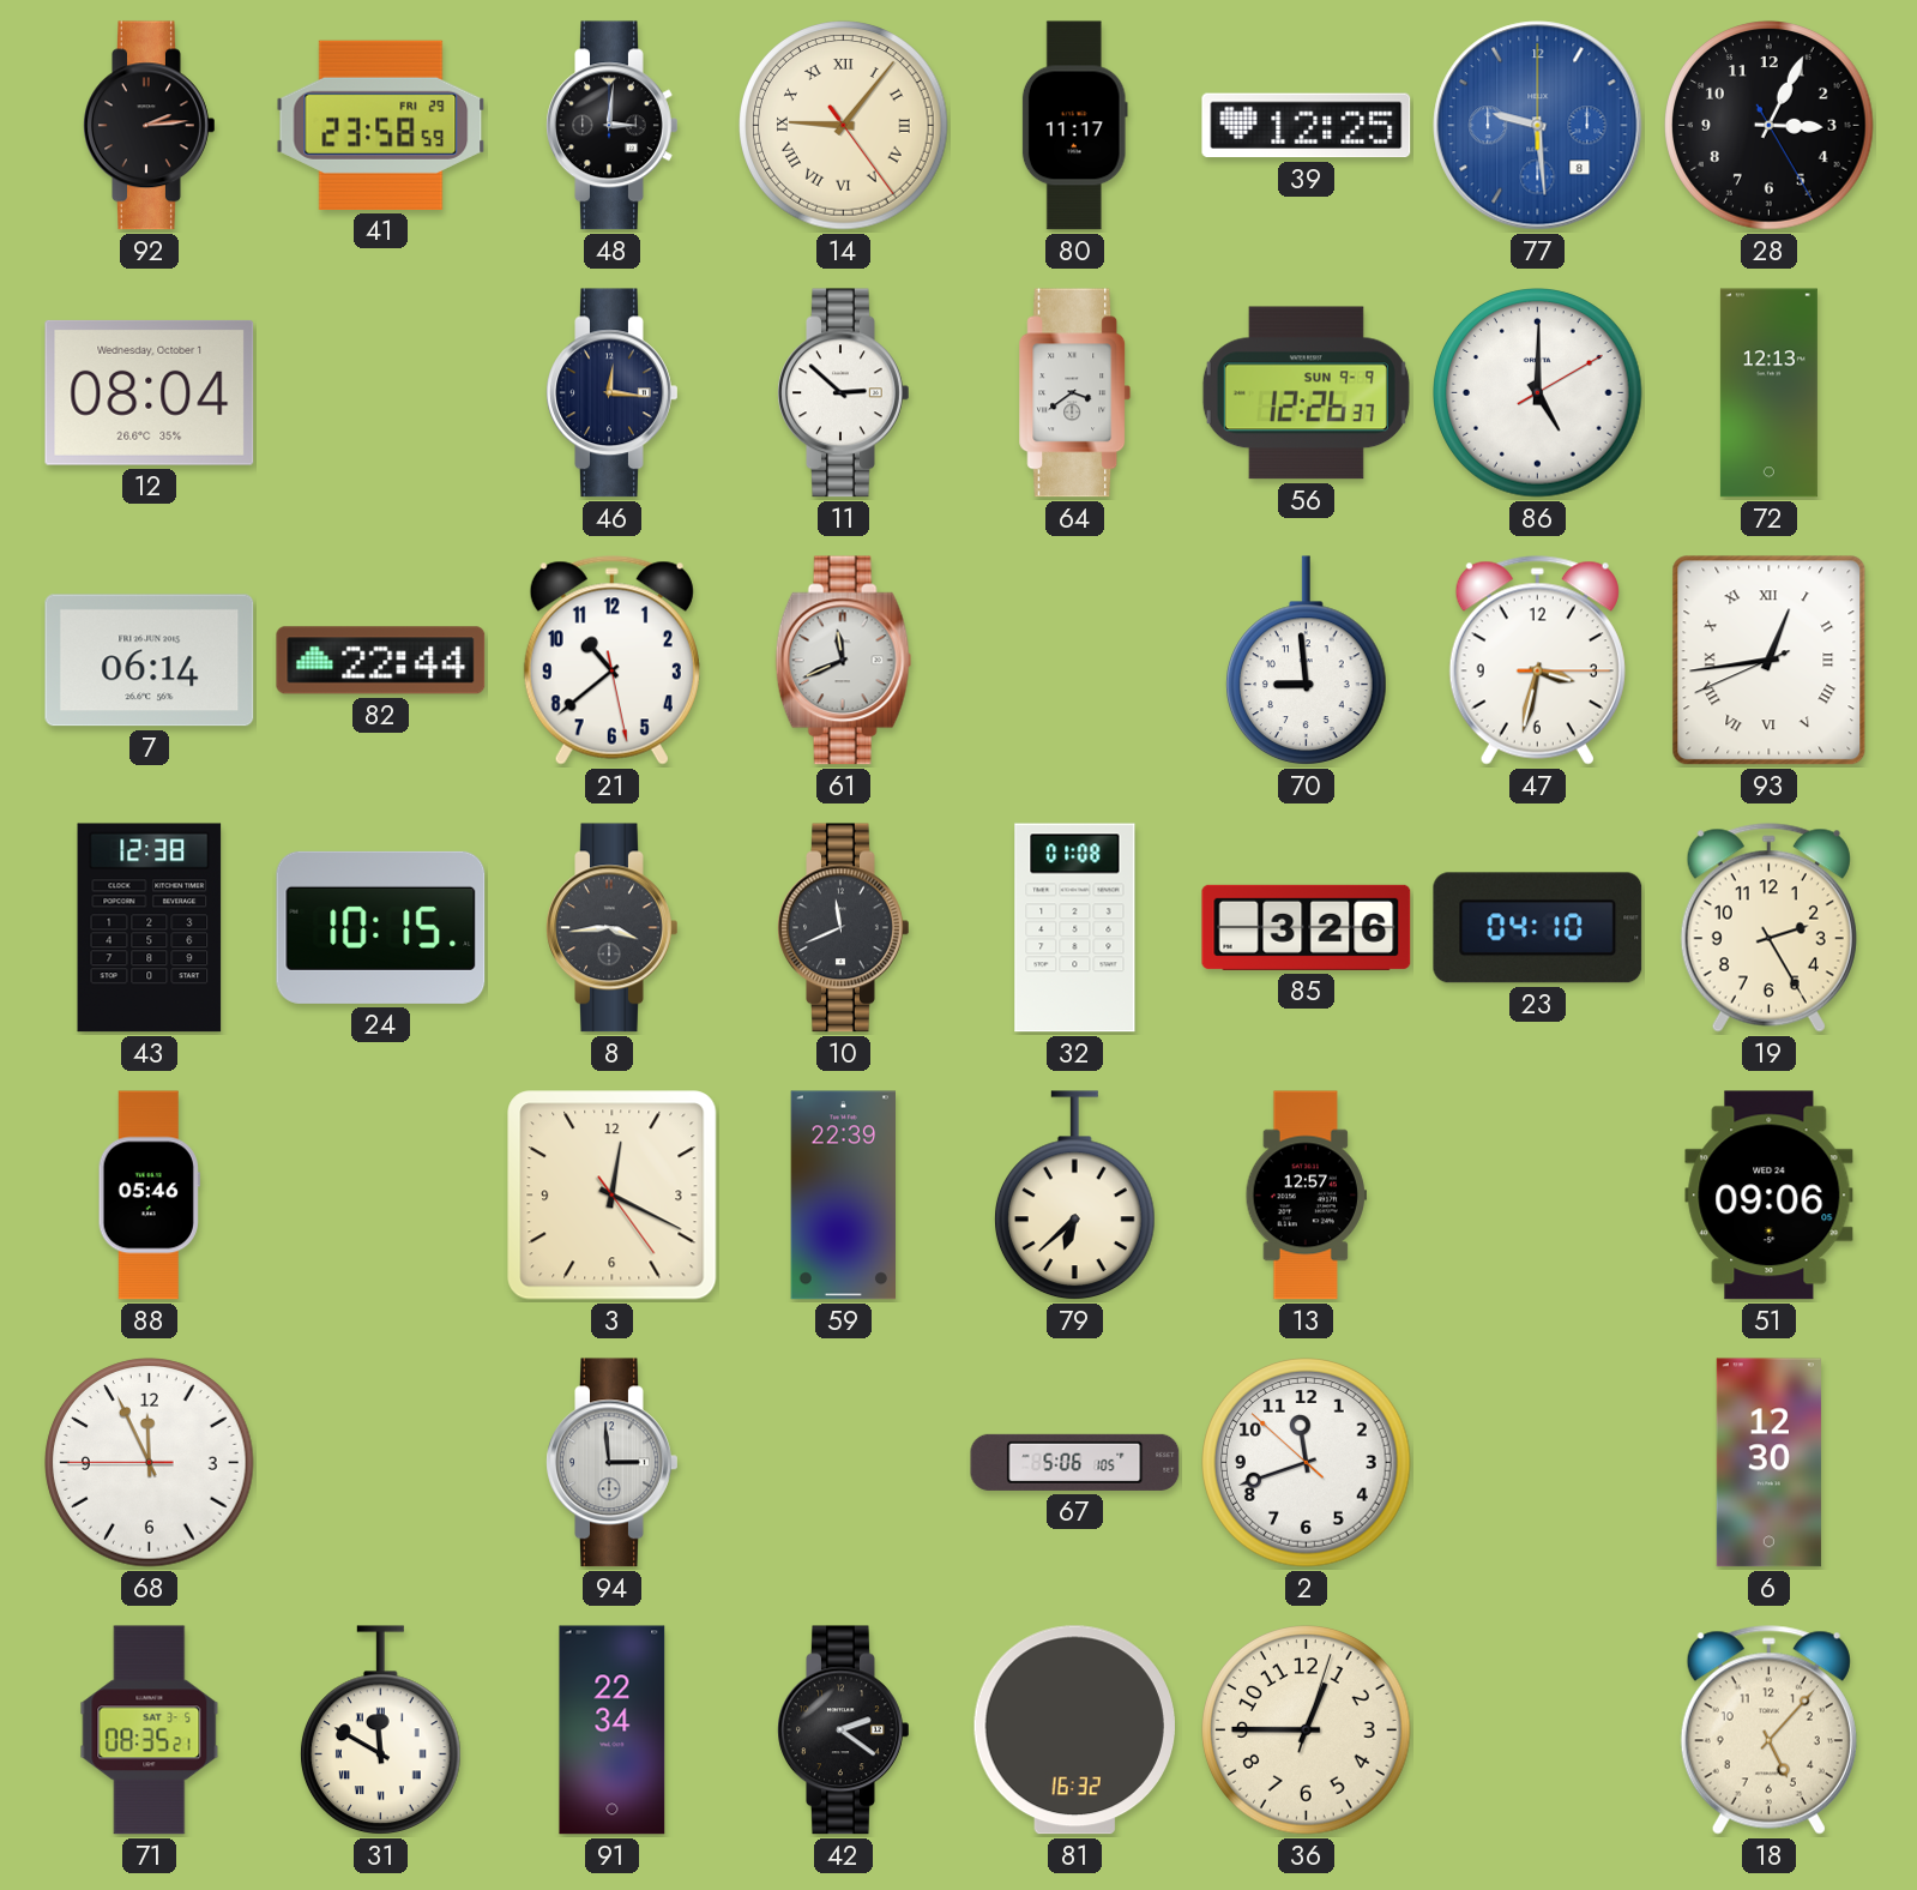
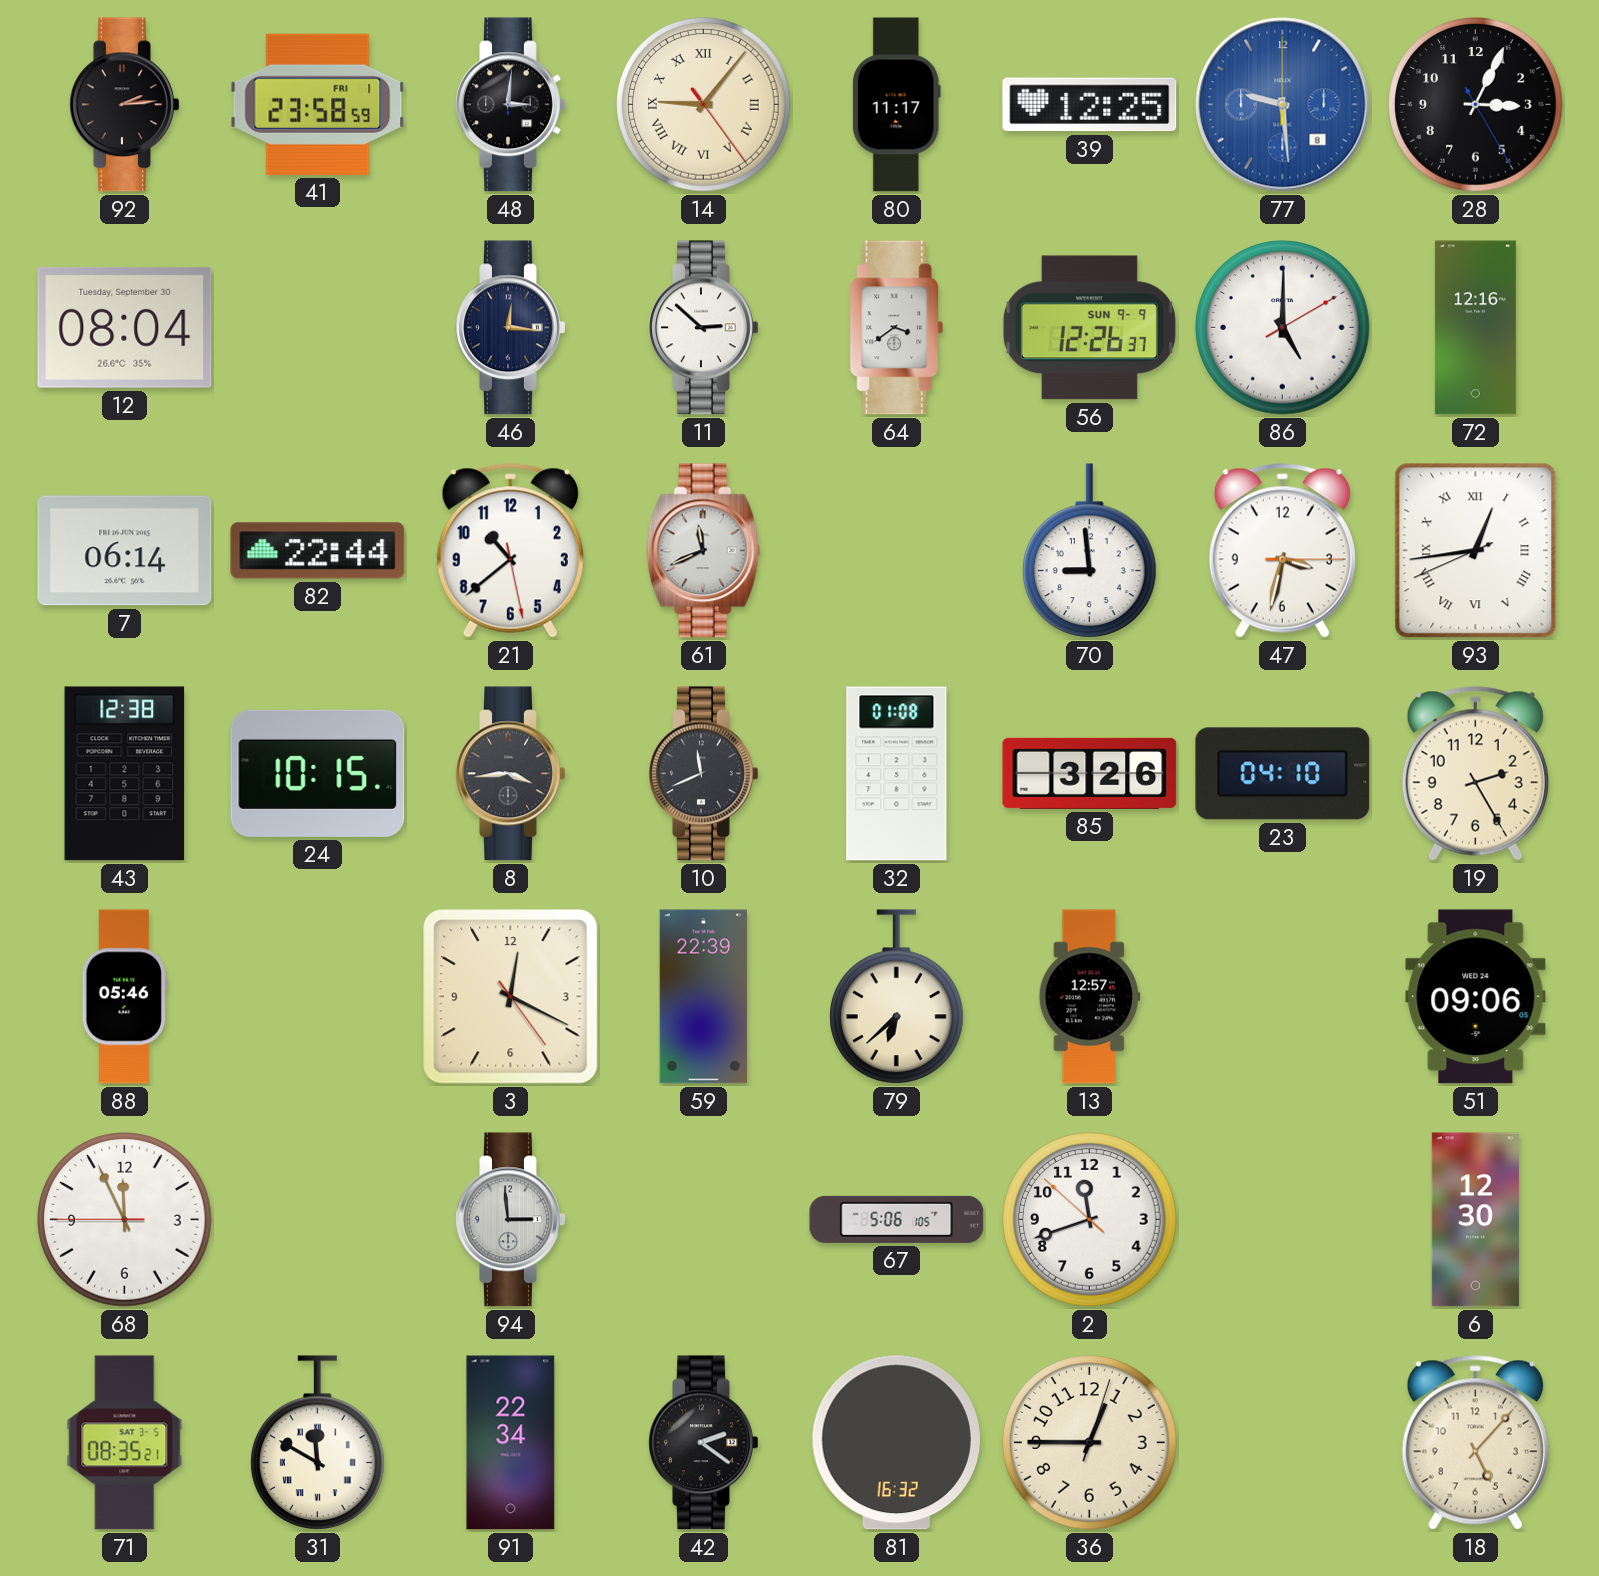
41 date: FRI 29 -> FRI 1 (318, 104)
12 date: Wednesday, October 1 -> Tuesday, September 30 (125, 327)
72: 12:13 -> 12:16 (1475, 328)
